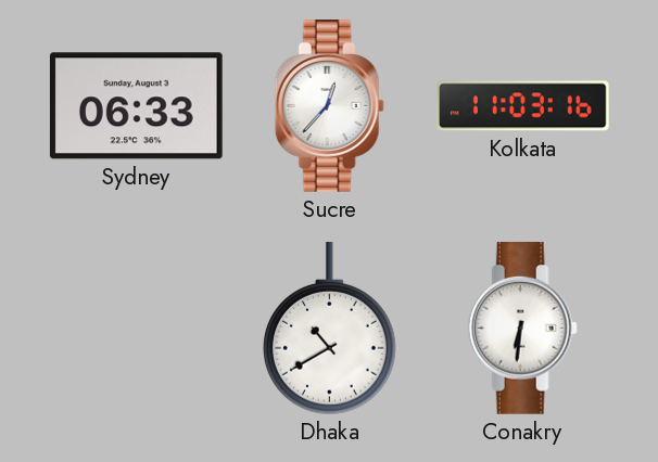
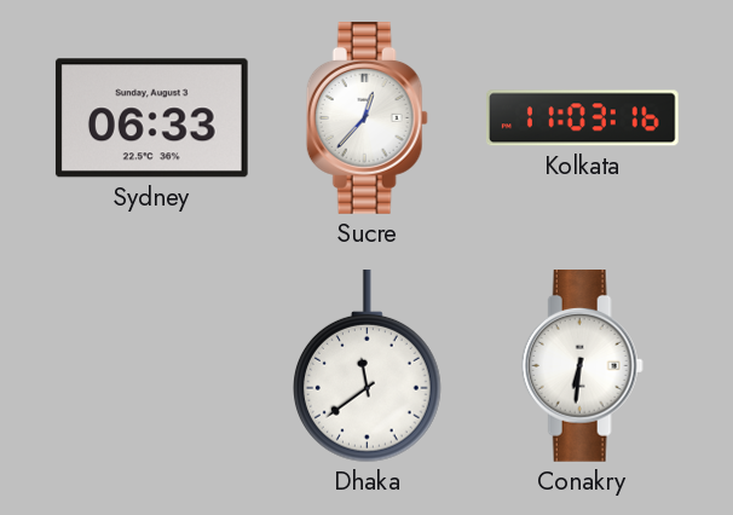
Dhaka: 10:40 -> 11:39 (368, 368)
